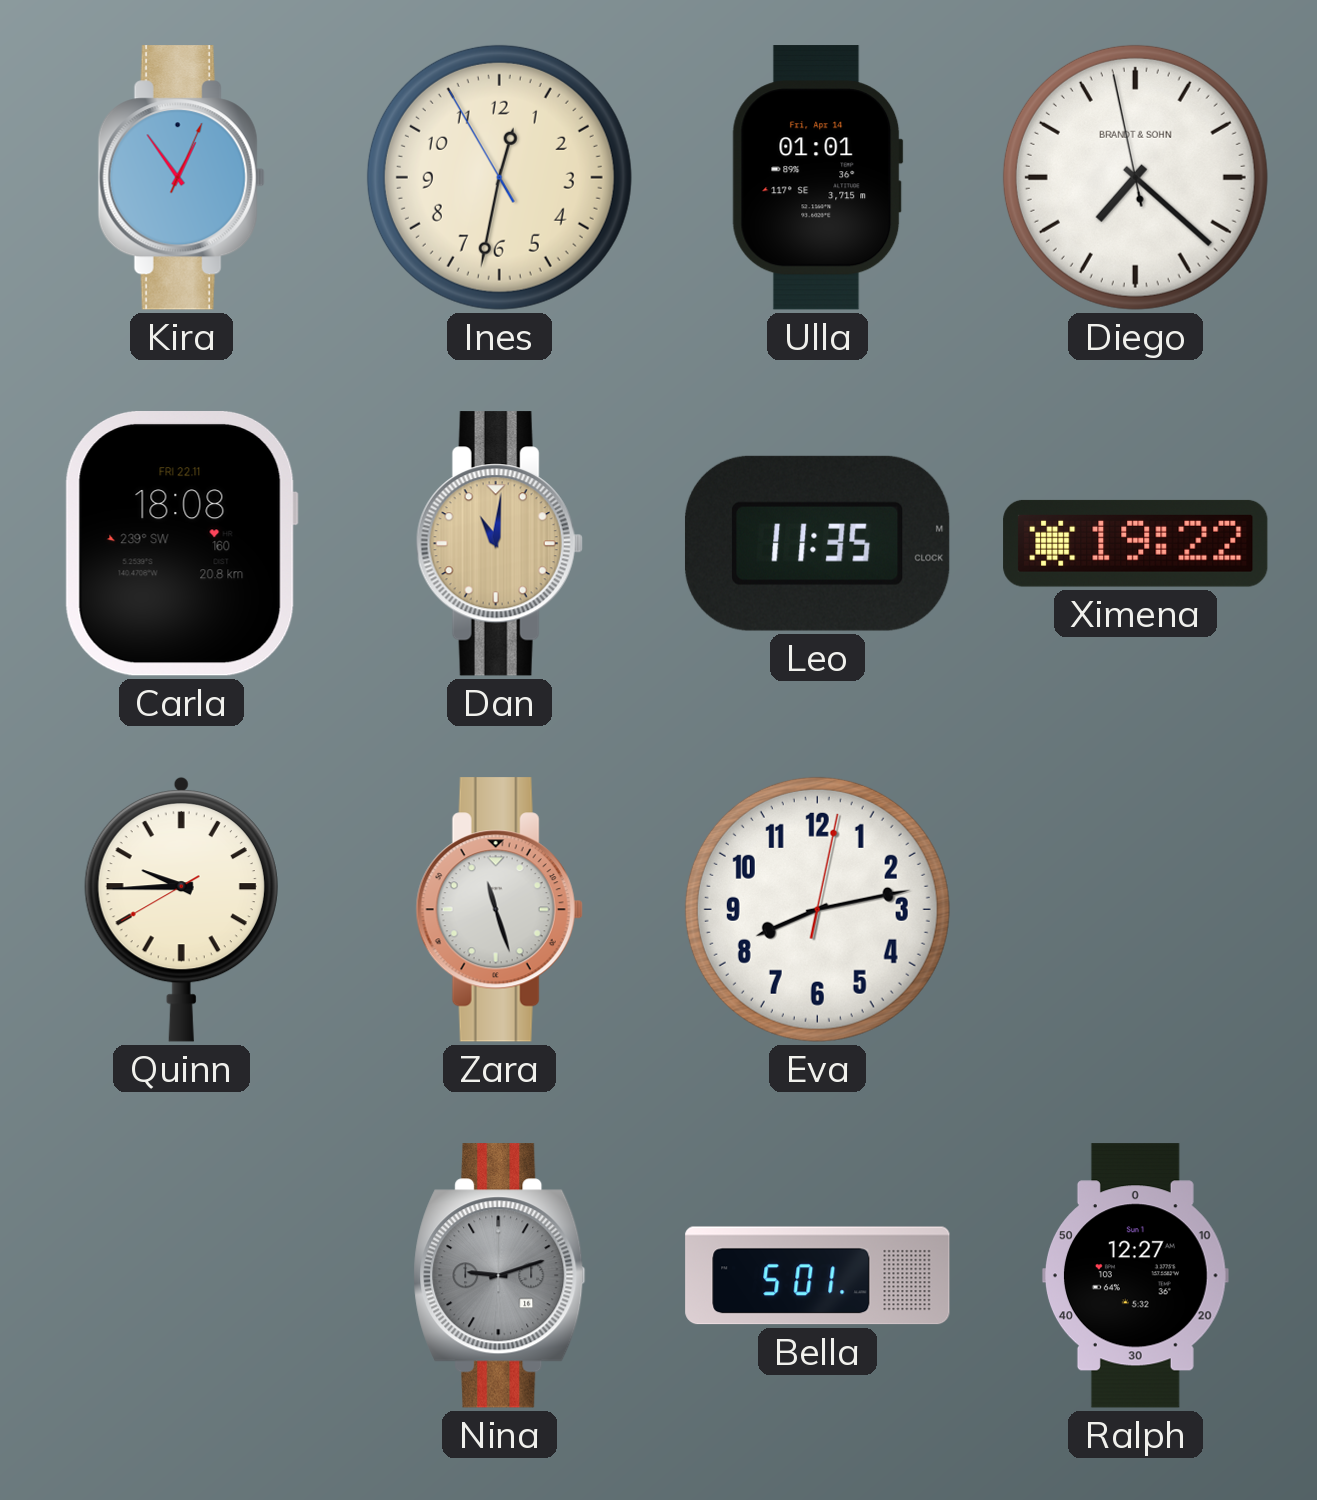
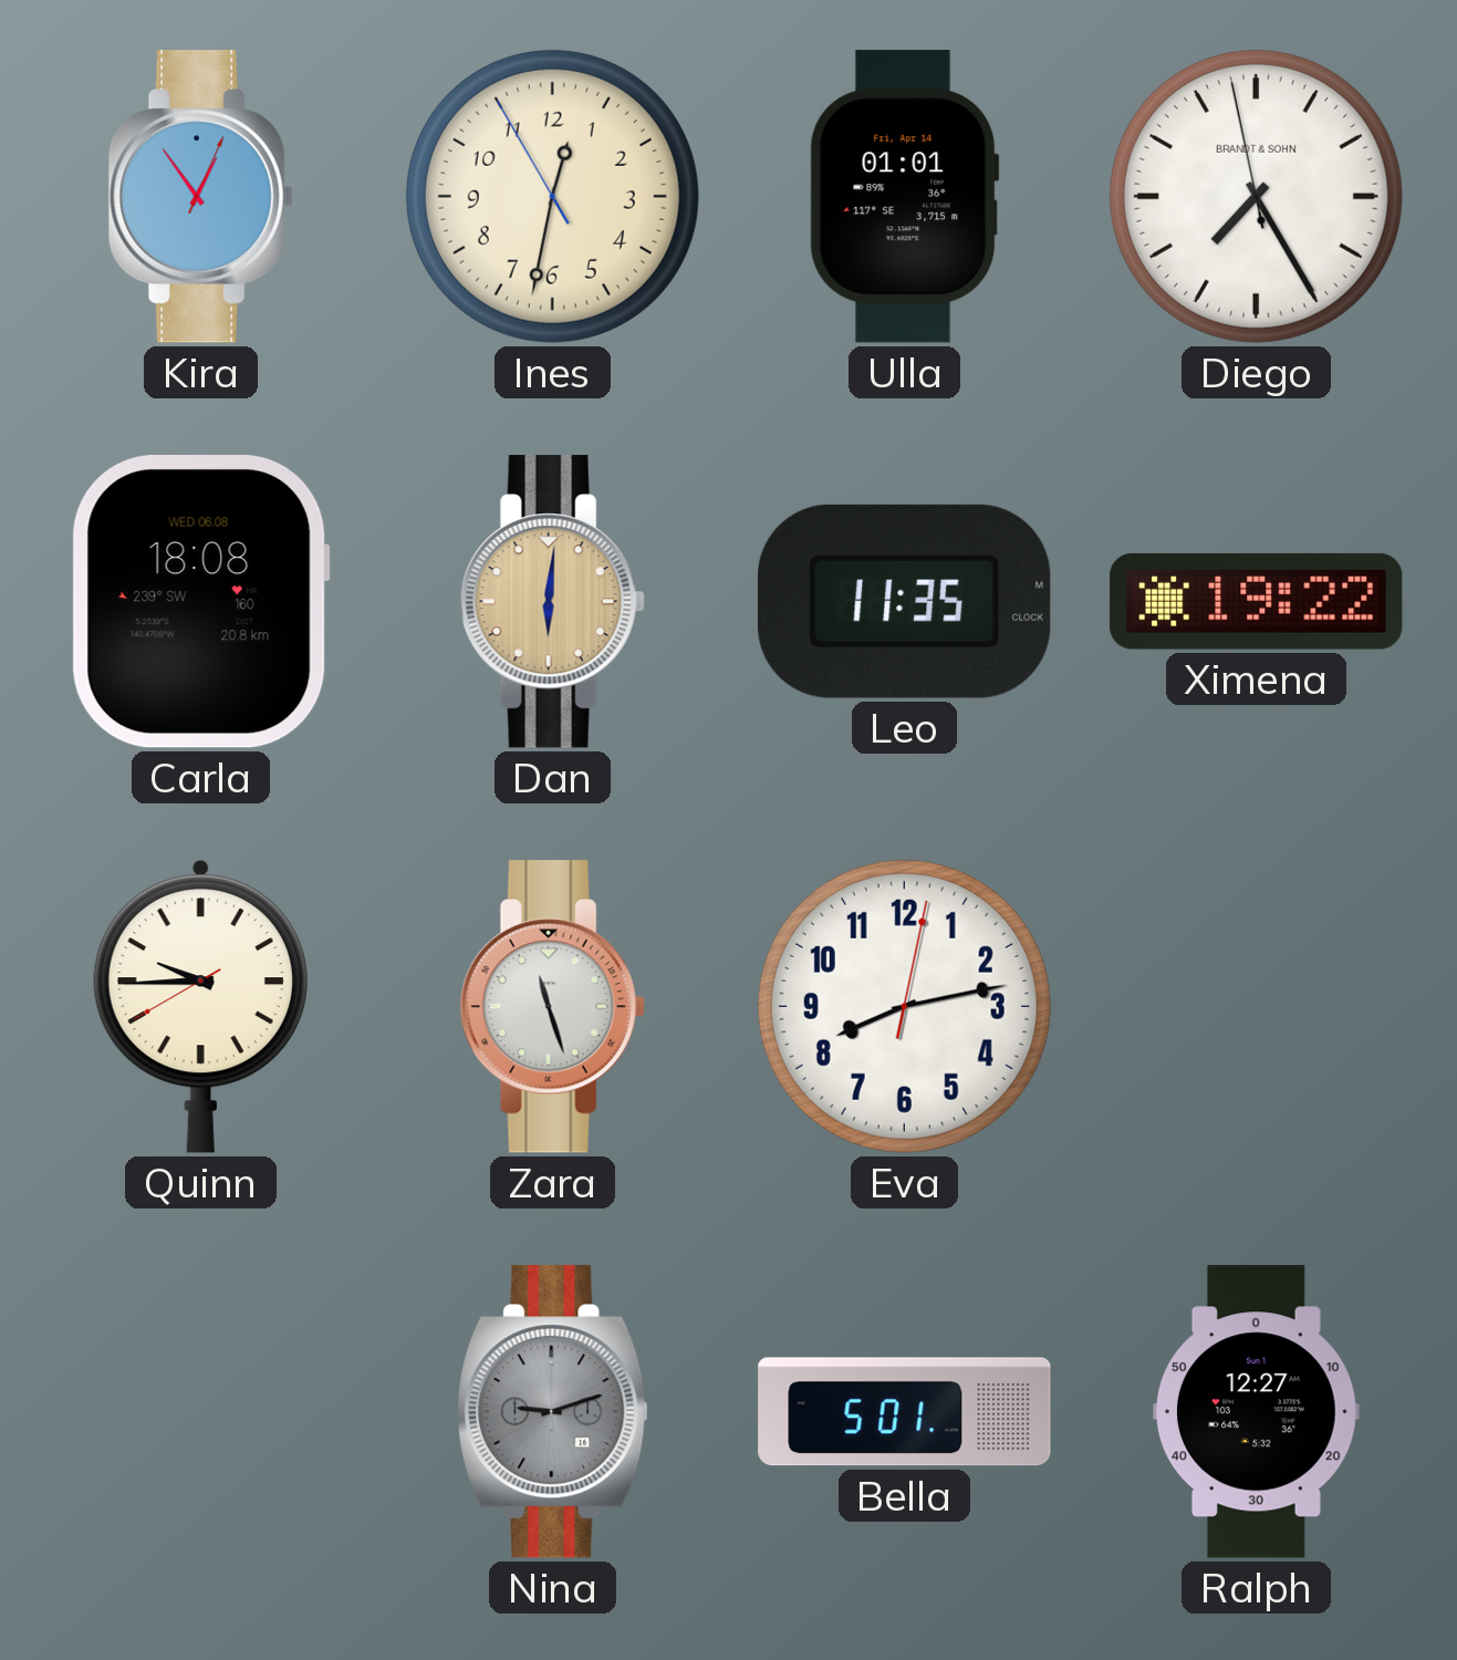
Diego: 7:21 -> 7:24 (1256, 196)
Carla date: FRI 22.11 -> WED 06.08 (200, 601)
Dan: 11:01 -> 6:01 (552, 602)
